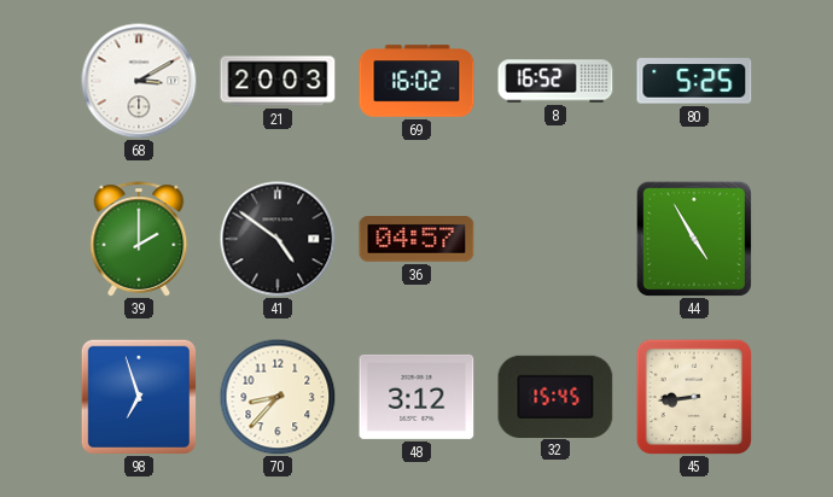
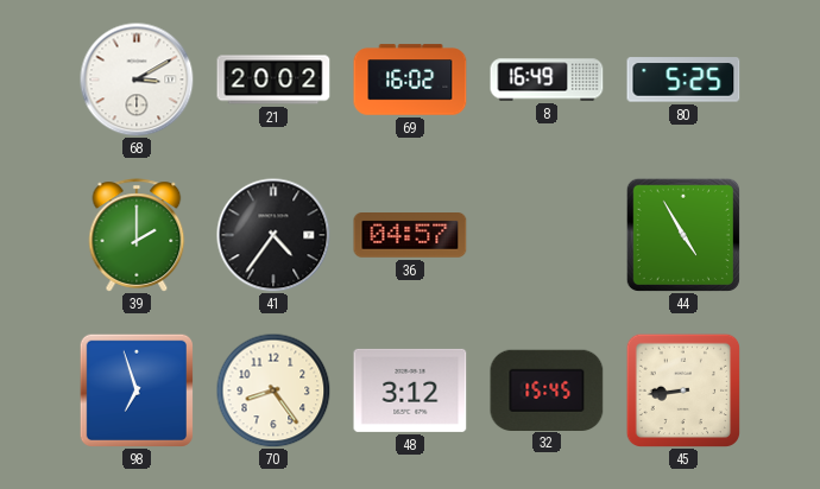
21: 20:03 -> 20:02 (273, 80)
8: 16:52 -> 16:49 (547, 80)
41: 4:51 -> 4:36 (273, 235)
70: 8:37 -> 8:24 (273, 390)
